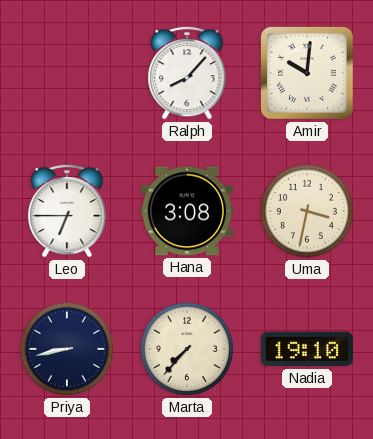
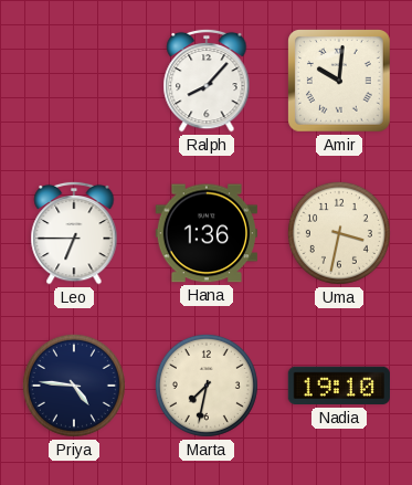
Hana: 3:08 -> 1:36 (205, 233)
Priya: 8:43 -> 4:46 (74, 386)
Marta: 7:37 -> 7:32 (207, 386)
